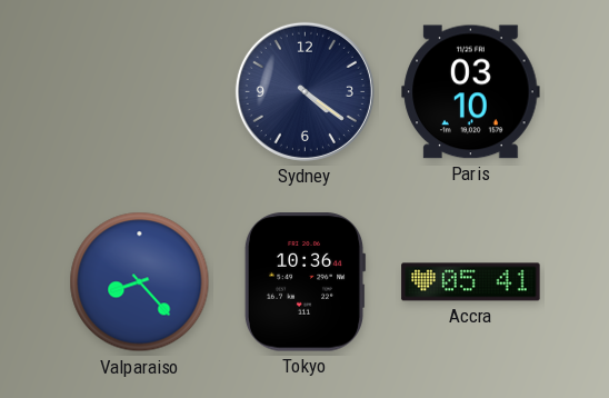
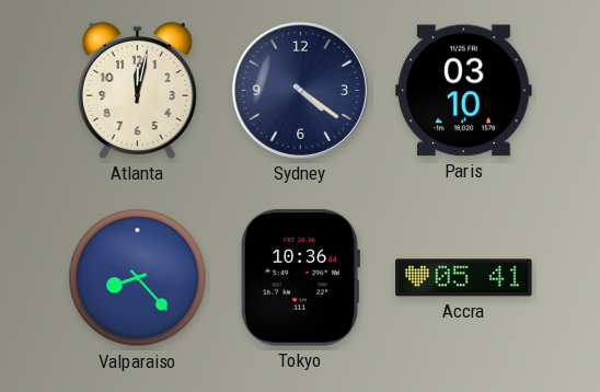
Atlanta: none -> 12:02 (137, 90)
